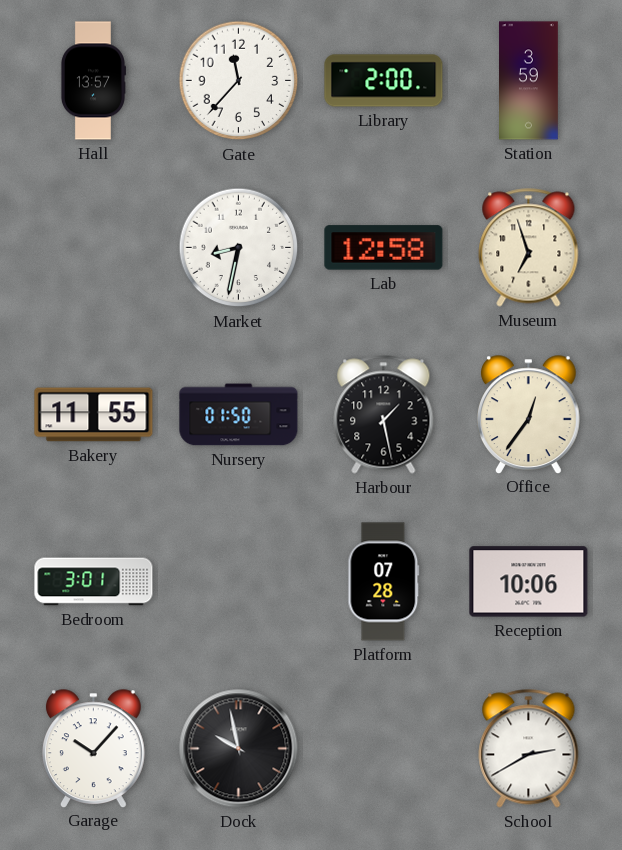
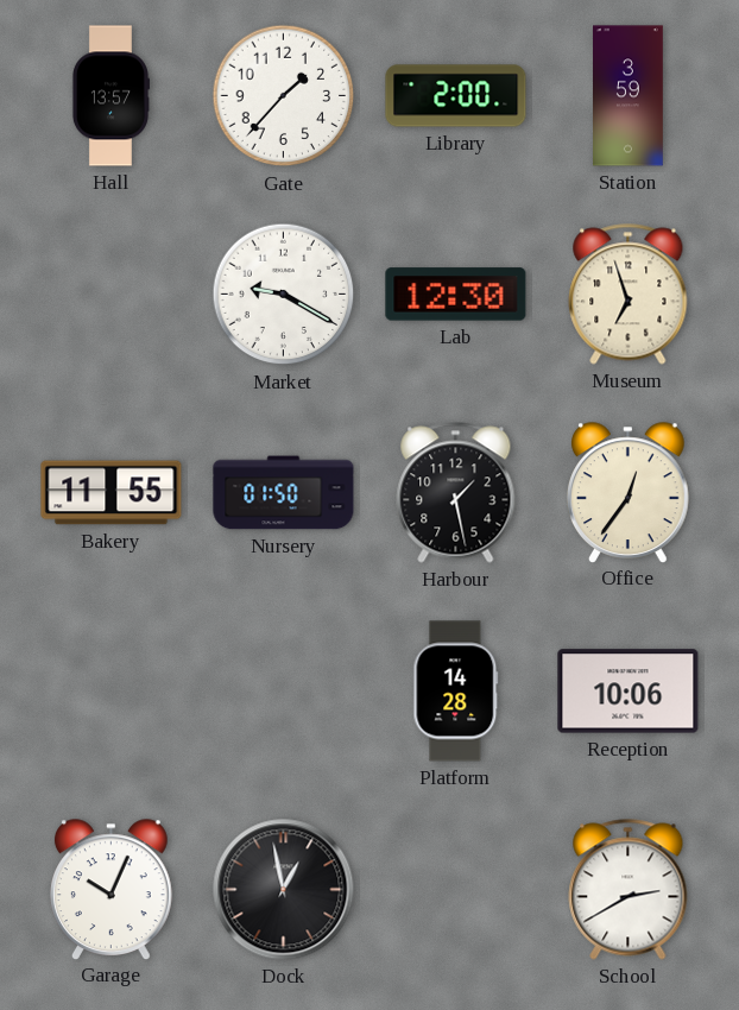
Gate: 11:37 -> 1:37 (284, 96)
Market: 8:32 -> 9:20 (284, 295)
Lab: 12:58 -> 12:30 (456, 295)
Bedroom: 3:01 -> none (94, 582)
Platform: 07:28 -> 14:28 (456, 692)
Garage: 10:07 -> 10:04 (112, 889)
Dock: 9:58 -> 12:58 (284, 890)
